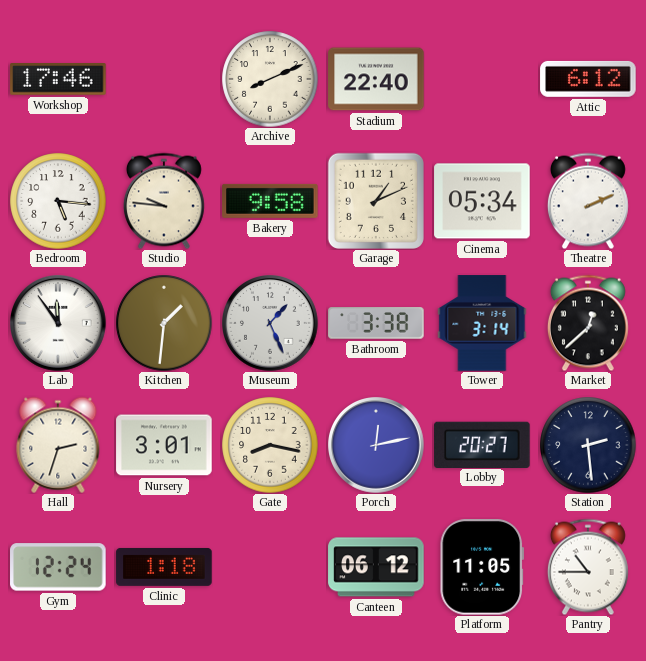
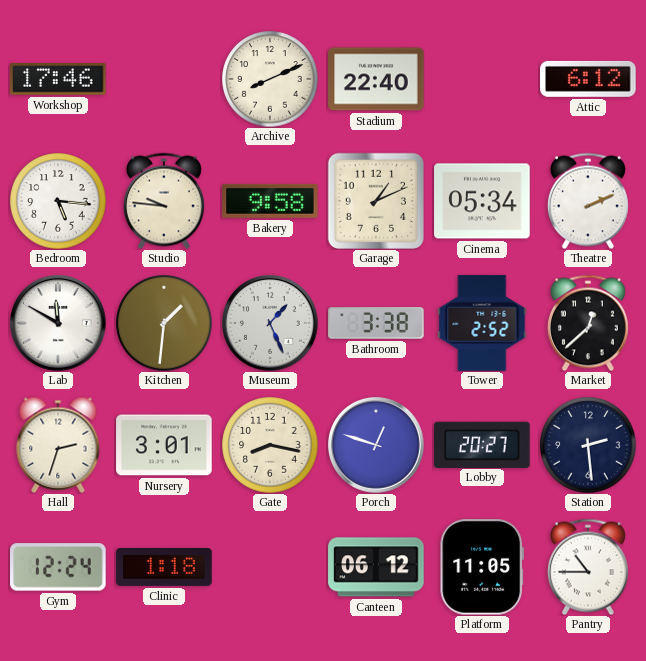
Lab: 11:54 -> 11:50 (59, 324)
Tower: 3:14 -> 2:52 (482, 323)
Porch: 12:13 -> 12:48 (377, 446)
